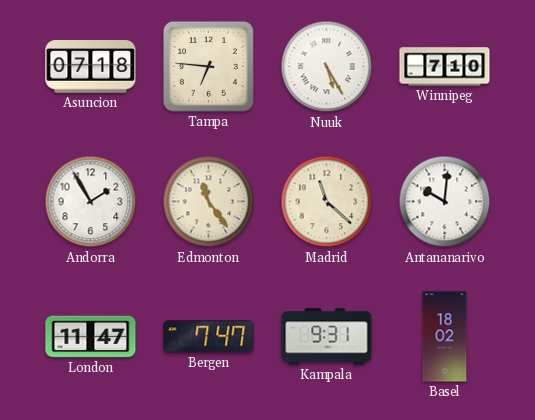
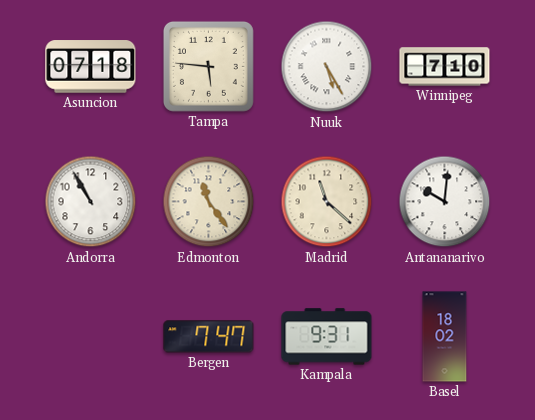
Tampa: 6:46 -> 5:46 (208, 66)
Andorra: 1:55 -> 10:55 (91, 202)
London: 11:47 -> none (91, 337)
